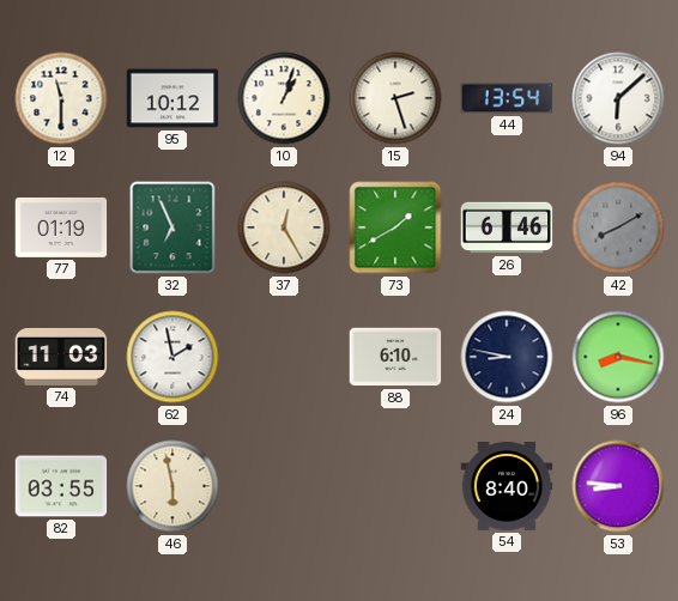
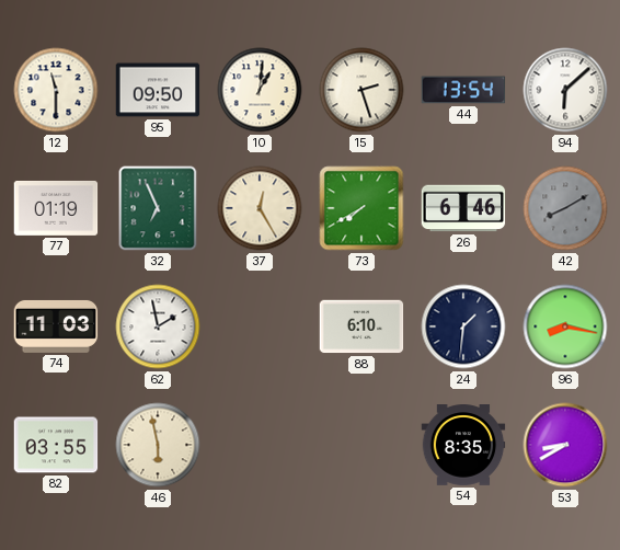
95: 10:12 -> 09:50 (158, 90)
10: 1:03 -> 1:01 (260, 90)
73: 1:40 -> 7:40 (361, 208)
24: 8:47 -> 1:31 (463, 326)
54: 8:40 -> 8:35 (463, 446)
53: 8:46 -> 8:40 (565, 445)
